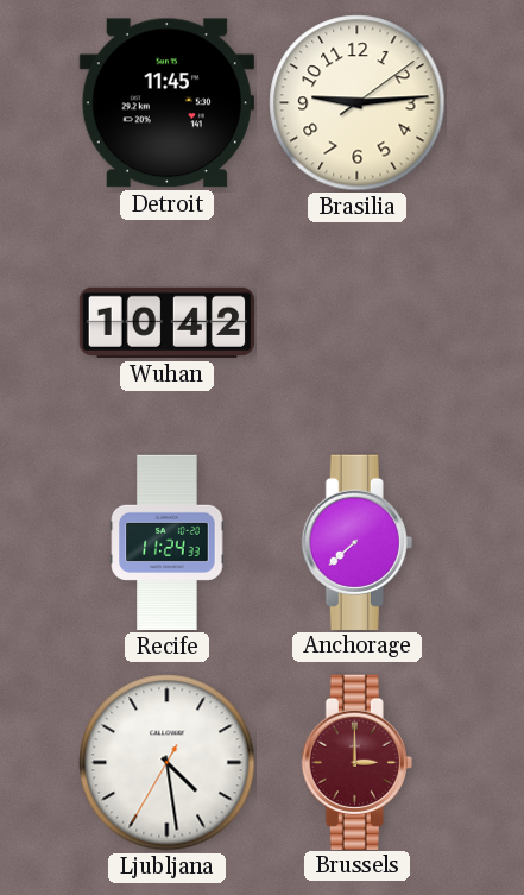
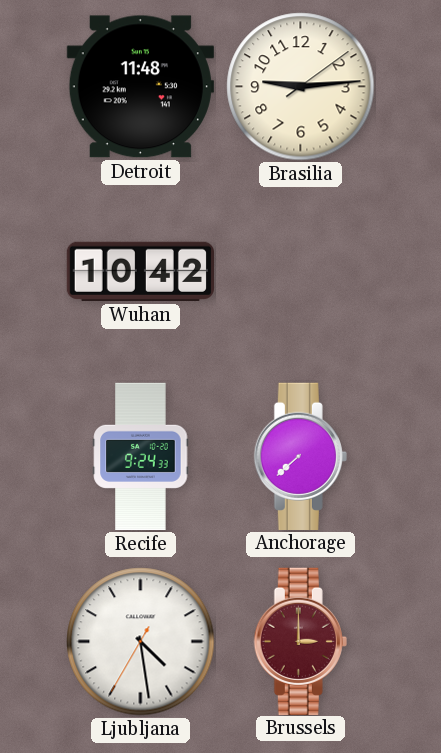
Detroit: 11:45 -> 11:48 (140, 87)
Recife: 11:24 -> 9:24 (141, 457)
